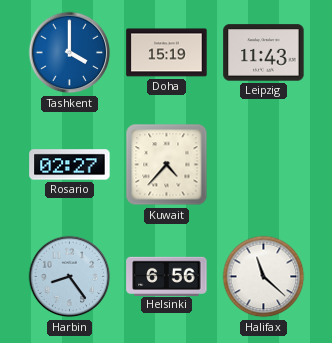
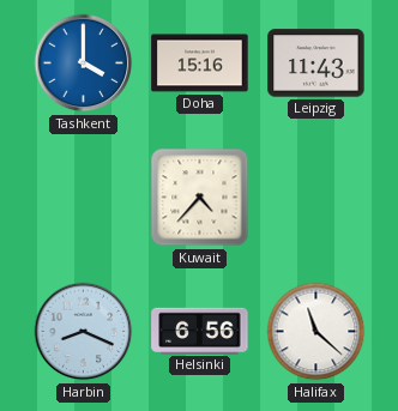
Doha: 15:19 -> 15:16 (200, 64)
Rosario: 02:27 -> none (70, 165)
Harbin: 8:24 -> 8:19 (84, 332)
